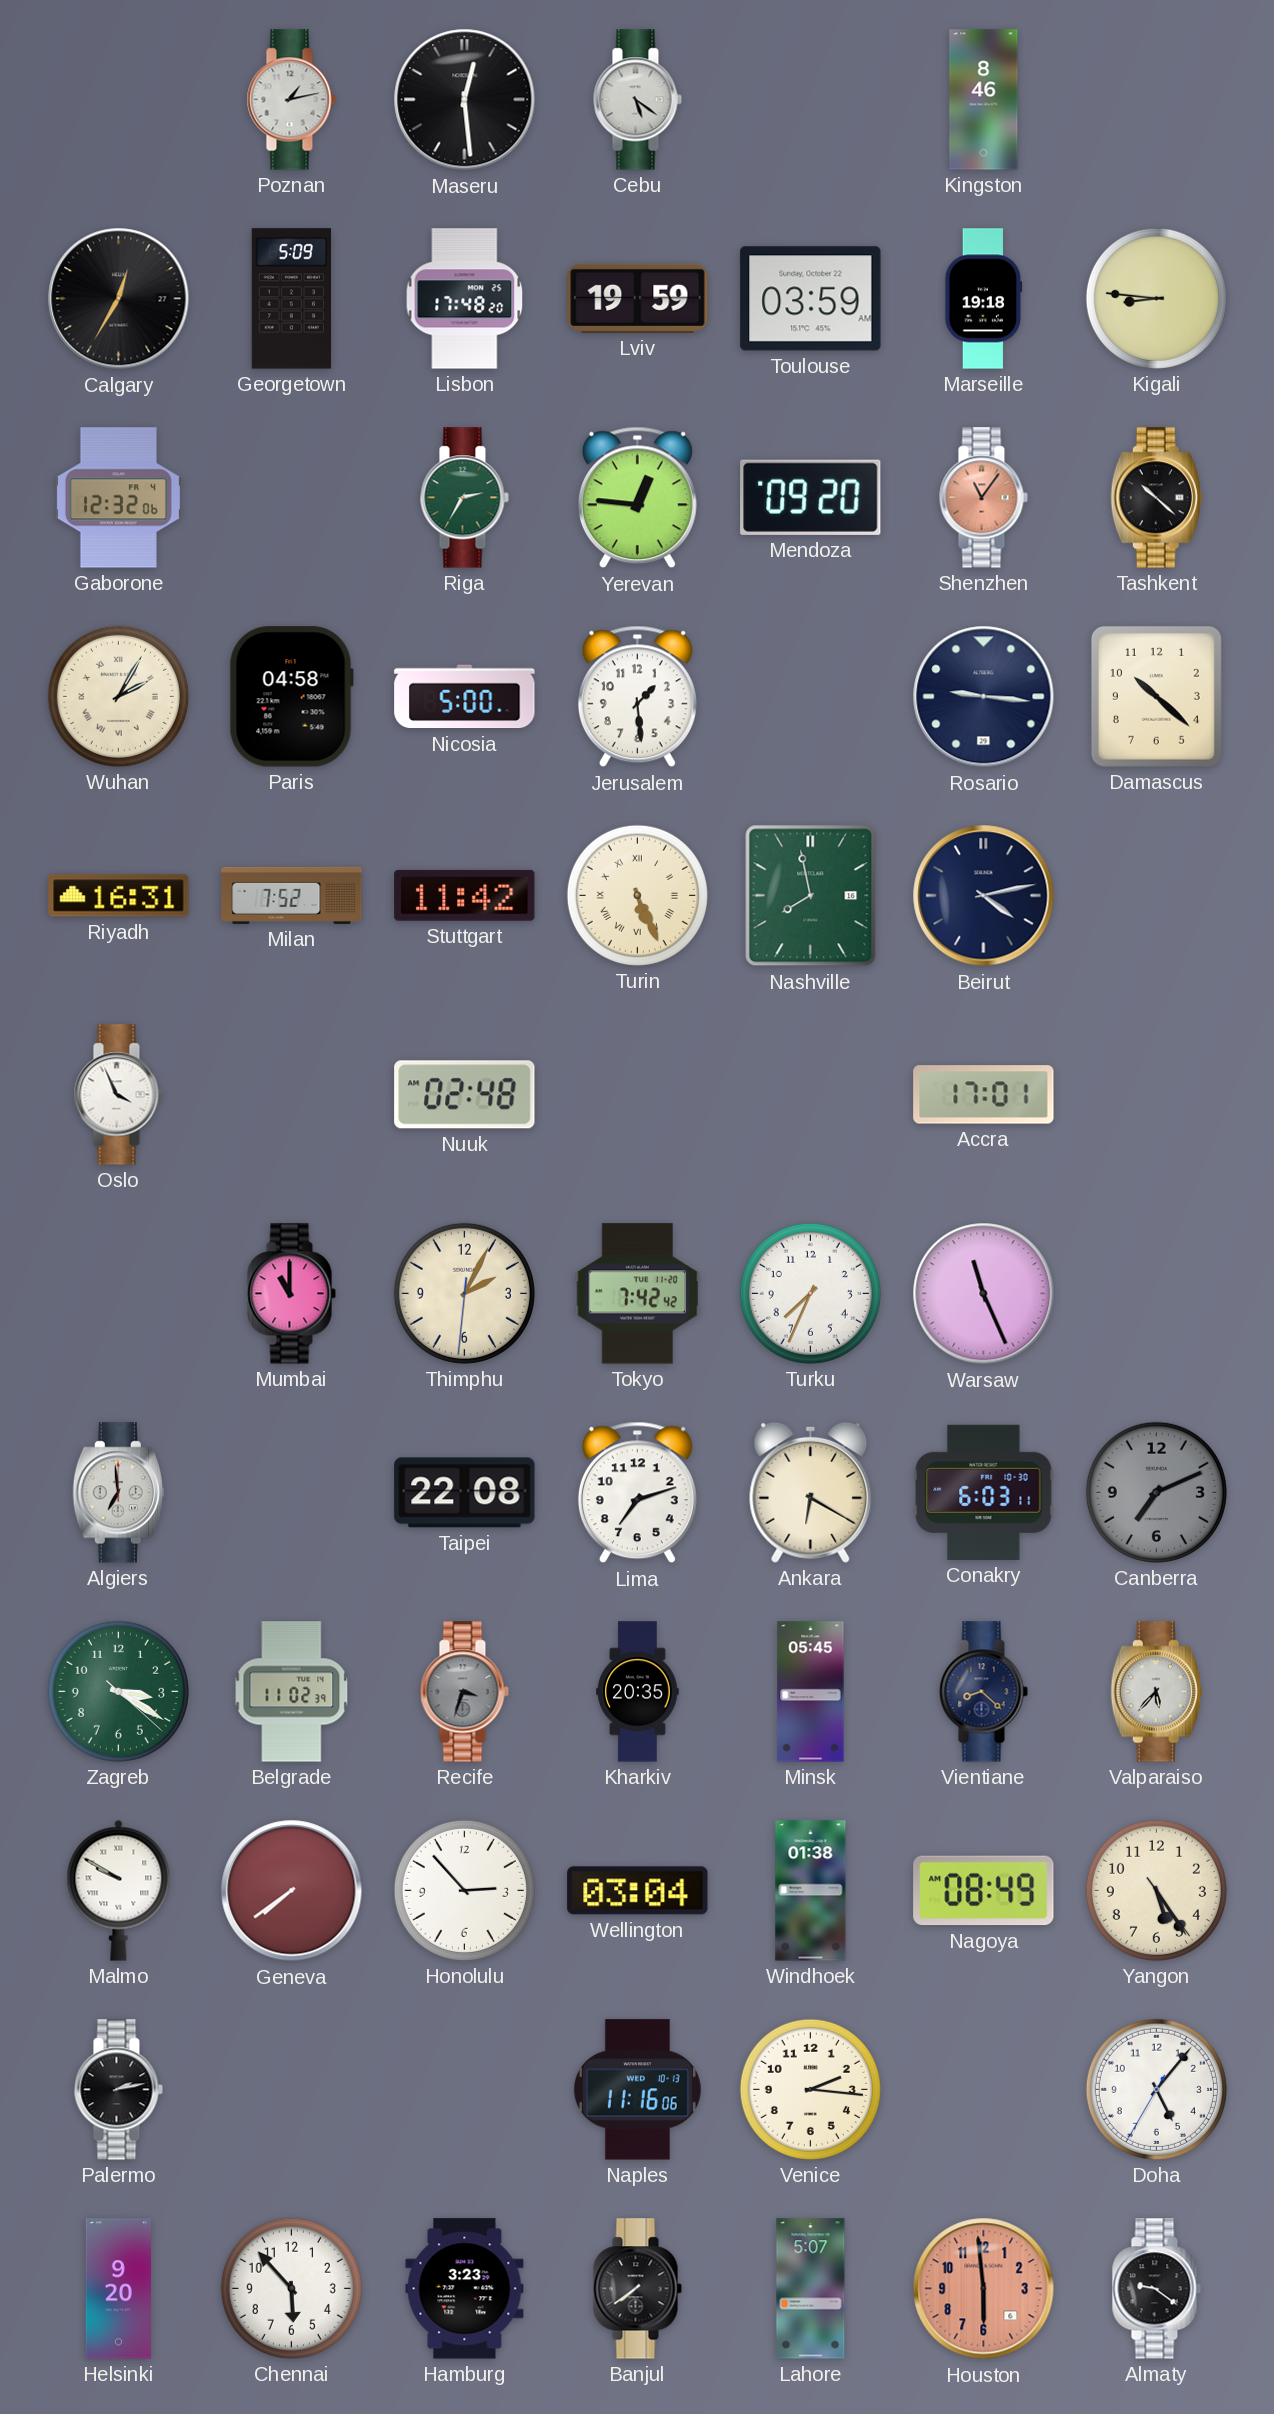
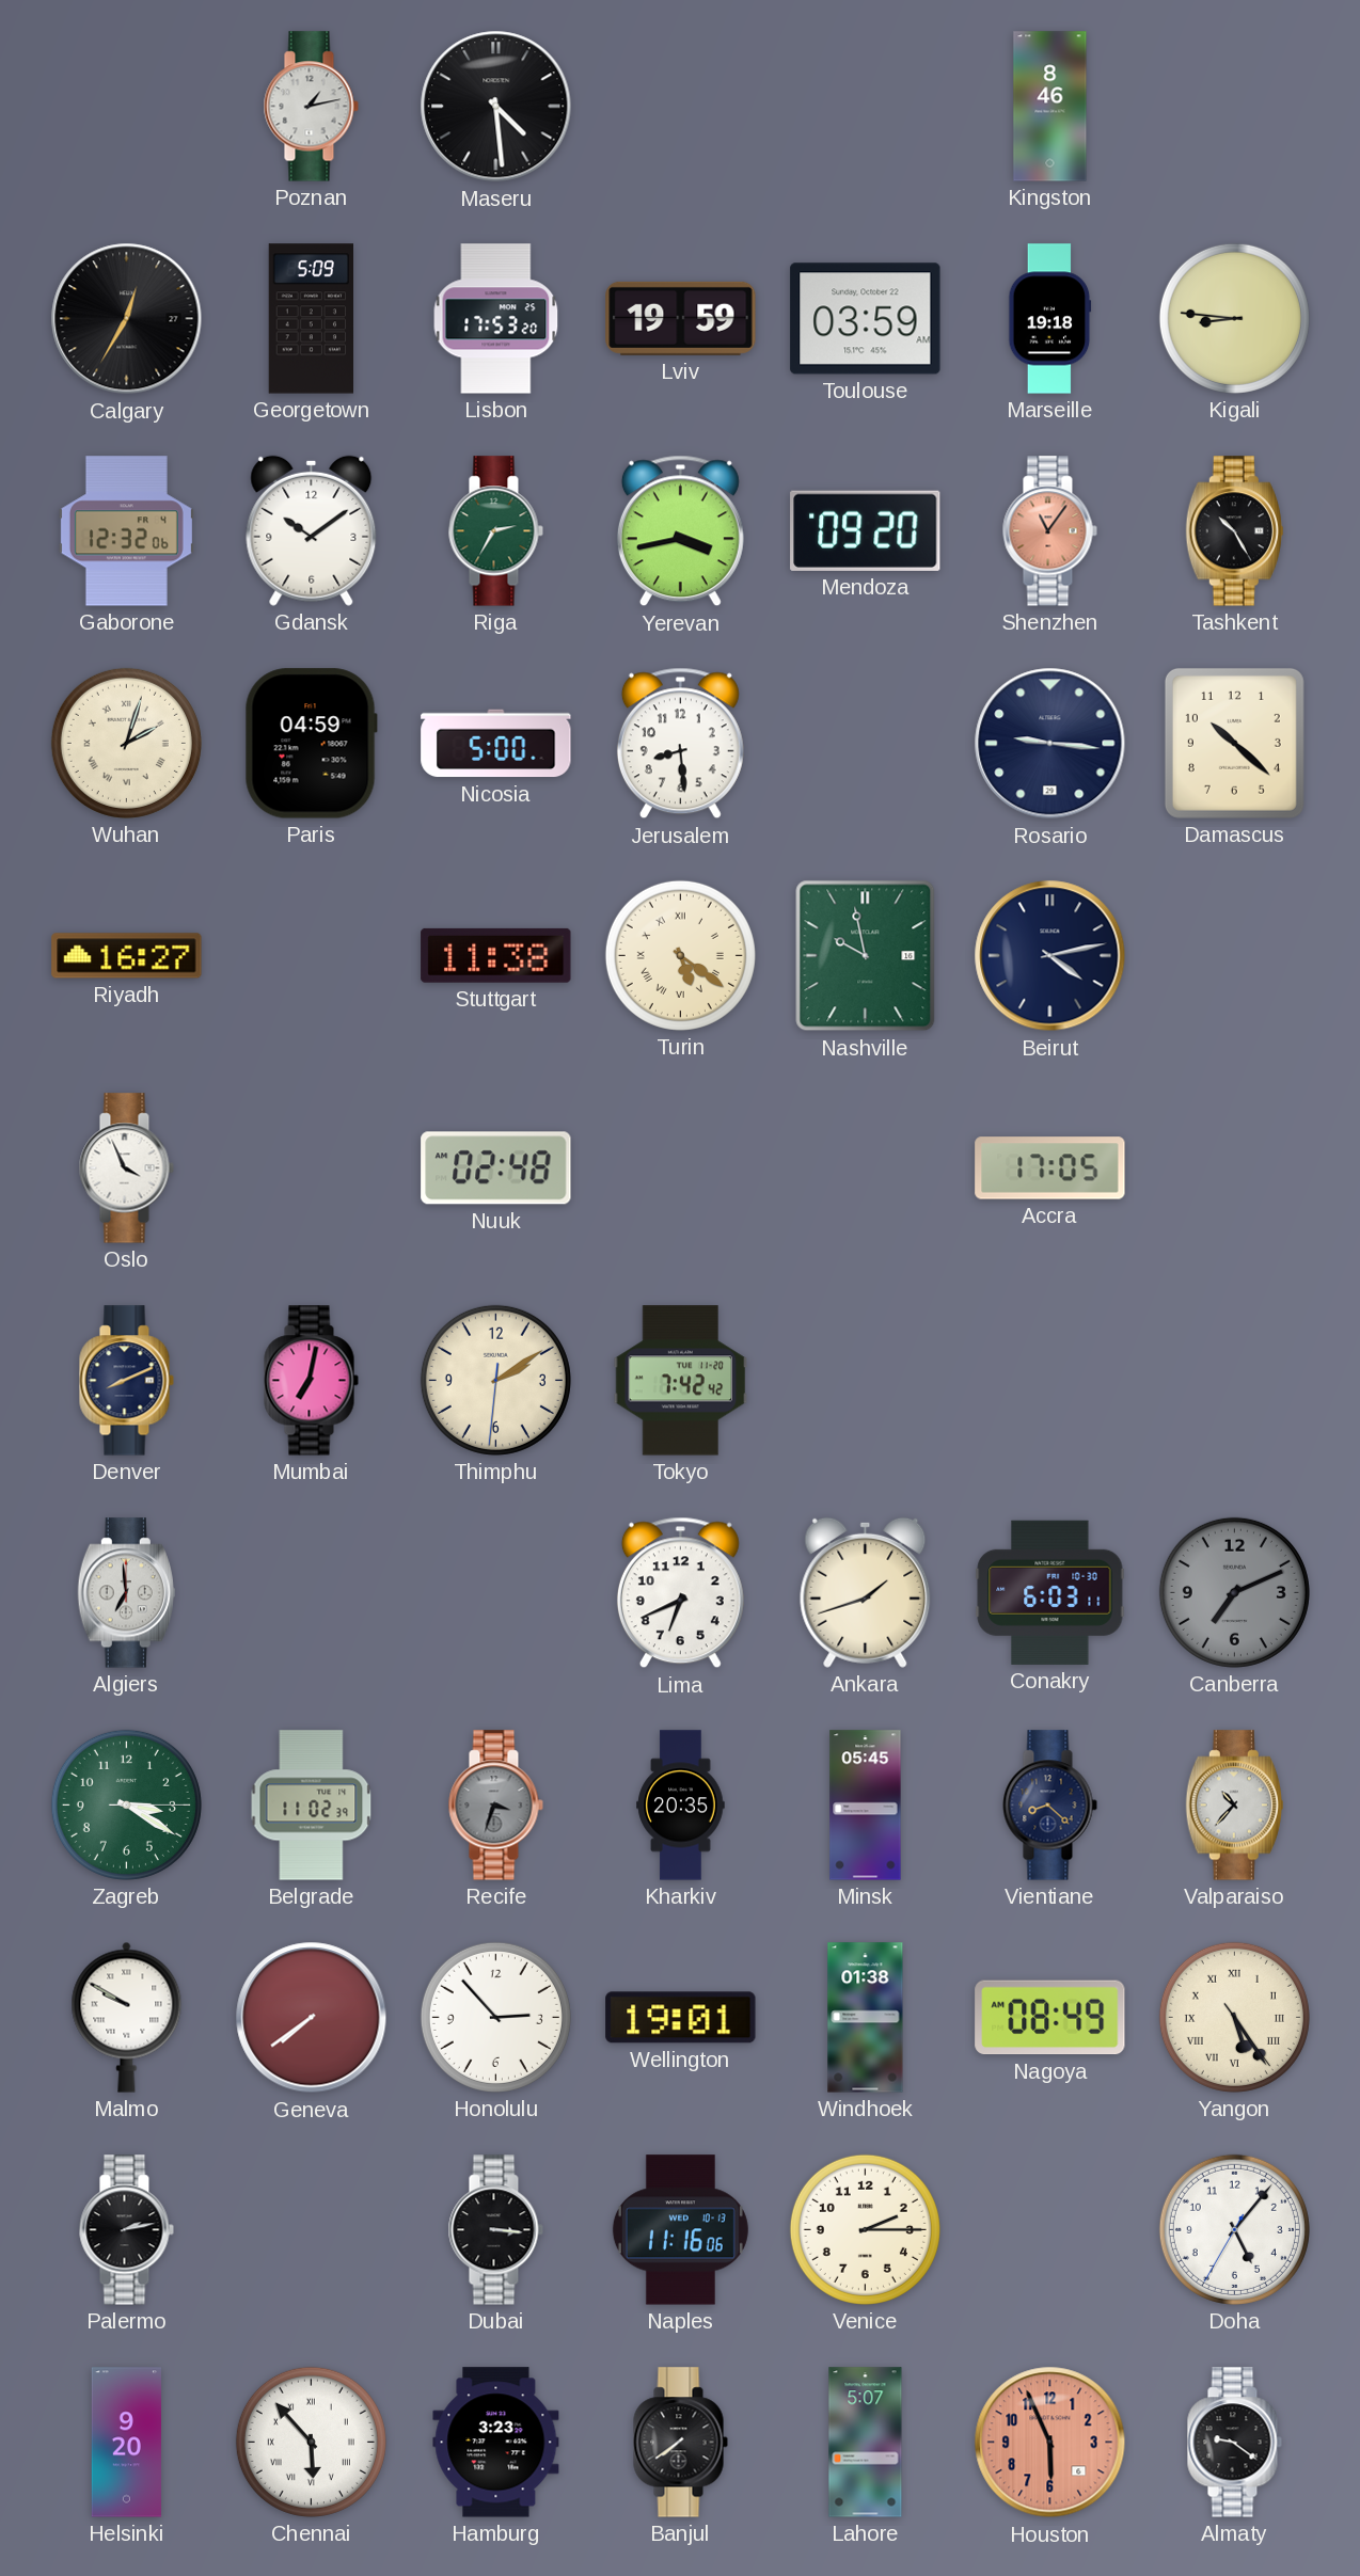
Maseru: 12:29 -> 4:29 (496, 107)
Cebu: 5:21 -> none (637, 100)
Lisbon: 17:48 -> 17:53 (496, 319)
Gdansk: none -> 10:09 (312, 530)
Yerevan: 12:46 -> 3:43 (680, 531)
Tashkent: 10:22 -> 10:25 (1234, 531)
Wuhan: 2:05 -> 2:03 (126, 743)
Paris: 04:58 -> 04:59 (311, 744)
Jerusalem: 1:29 -> 8:29 (680, 744)
Riyadh: 16:31 -> 16:27 (127, 956)
Milan: 7:52 -> none (292, 895)
Stuttgart: 11:42 -> 11:38 (496, 955)
Turin: 5:26 -> 5:21 (680, 955)
Nashville: 7:58 -> 9:58 (866, 956)
Accra: 17:01 -> 17:05 (1050, 1168)
Denver: none -> 8:11 (126, 1381)
Mumbai: 11:00 -> 7:02 (311, 1381)
Thimphu: 2:04 -> 2:09 (495, 1380)
Turku: 7:34 -> none (810, 1293)
Warsaw: 11:26 -> none (984, 1294)
Taipei: 22:08 -> none (465, 1493)
Lima: 7:12 -> 6:41 (680, 1593)
Ankara: 6:20 -> 1:42 (866, 1592)
Zagreb: 3:20:22 -> 3:20:15 (126, 1804)
Valparaiso: 5:37 -> 10:37 (1234, 1806)
Wellington: 03:04 -> 19:01 (681, 2018)
Yangon numerals: Arabic -> Roman (1234, 2017)
Dubai: none -> 3:16 (495, 2230)
Venice: 2:16 -> 2:15 (865, 2229)
Chennai numerals: Arabic -> Roman (311, 2442)
Houston: 5:59 -> 5:56 (1050, 2443)
